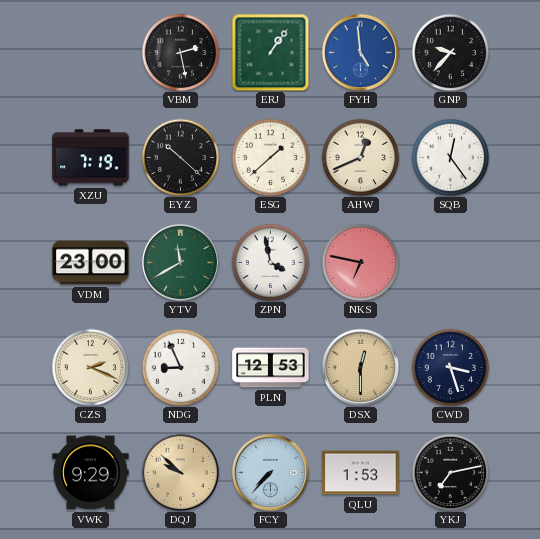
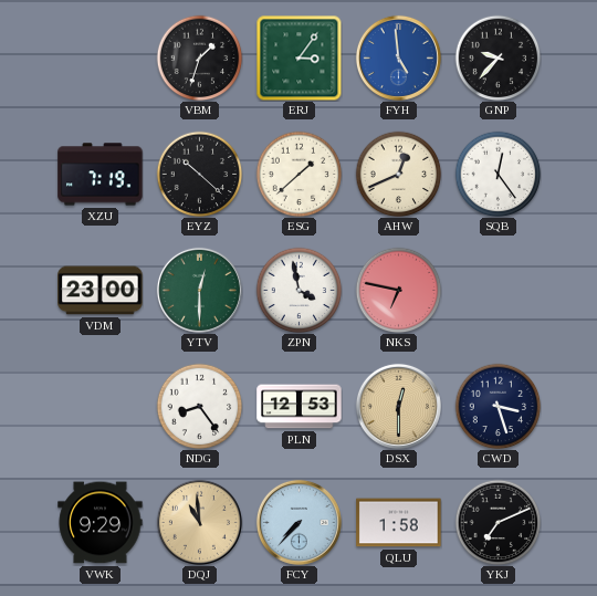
VBM: 2:28 -> 1:33 (199, 57)
ERJ: 1:06 -> 3:06 (298, 57)
YTV: 11:40 -> 12:30 (199, 290)
CZS: 2:19 -> none (90, 367)
NDG: 8:56 -> 8:24 (199, 406)
DQJ: 9:52 -> 10:59 (199, 522)
QLU: 1:53 -> 1:58 (399, 523)
YKJ: 7:13 -> 7:11 (498, 522)
